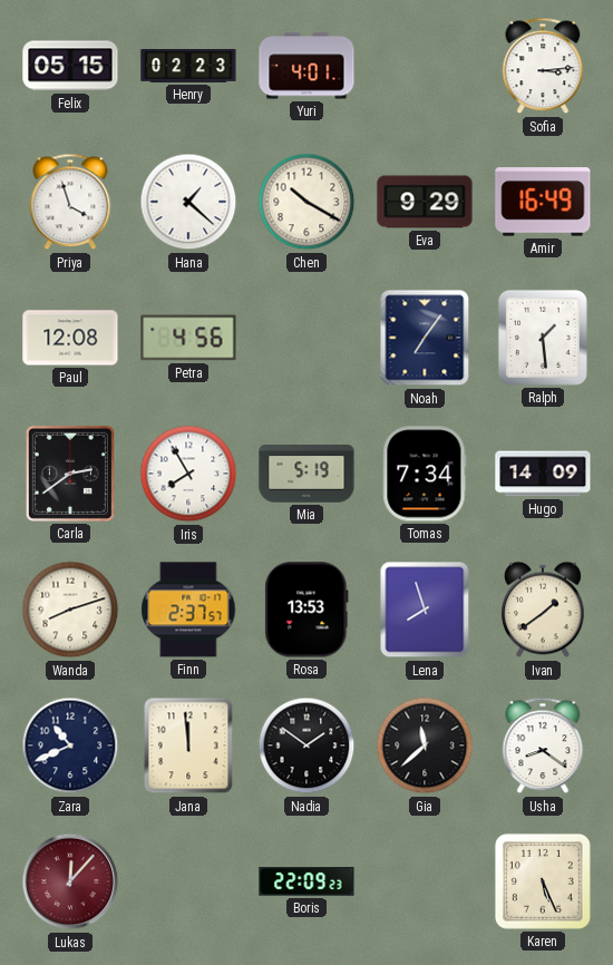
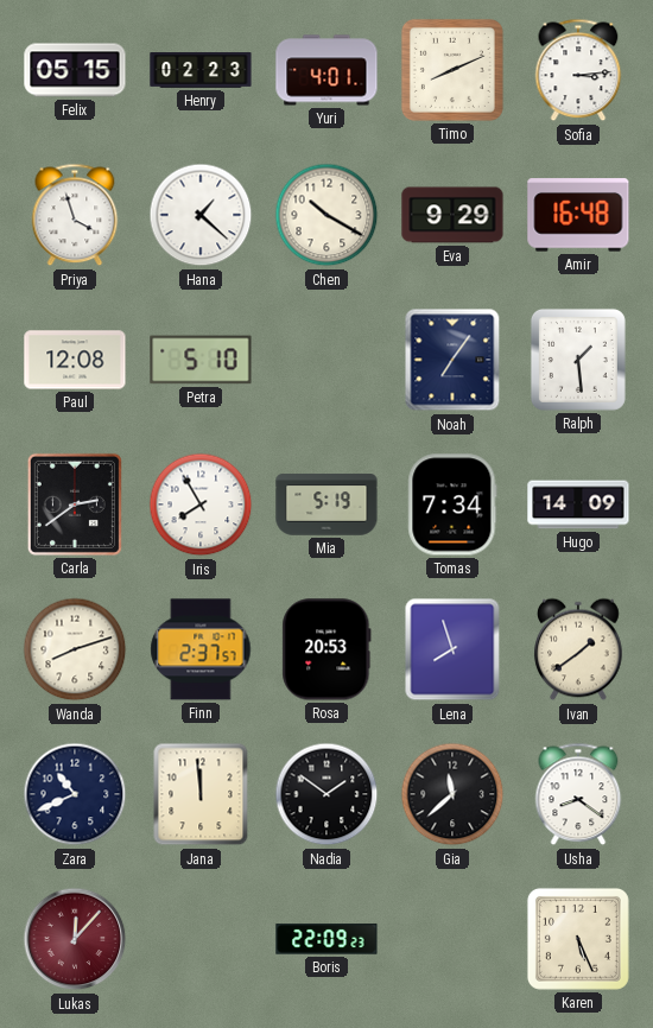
Timo: none -> 8:11 (452, 70)
Amir: 16:49 -> 16:48 (578, 215)
Petra: 4:56 -> 5:10 (201, 360)
Rosa: 13:53 -> 20:53 (326, 649)
